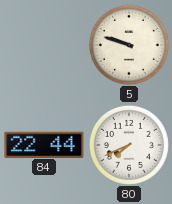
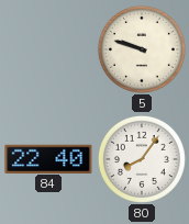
84: 22:44 -> 22:40 (48, 158)
80: 7:41 -> 8:06 (142, 159)
